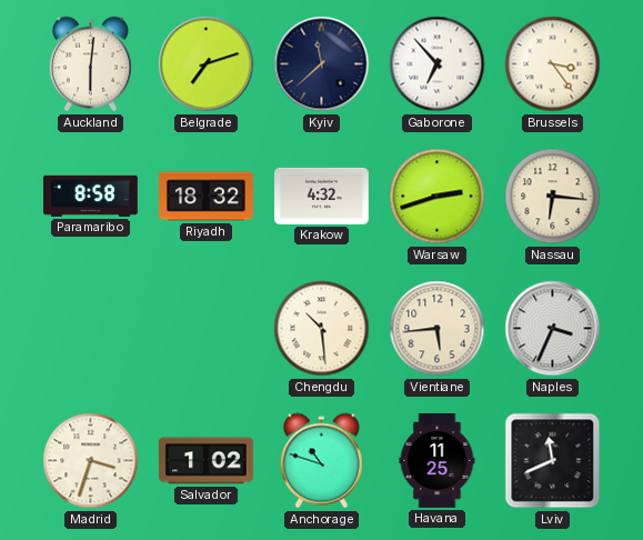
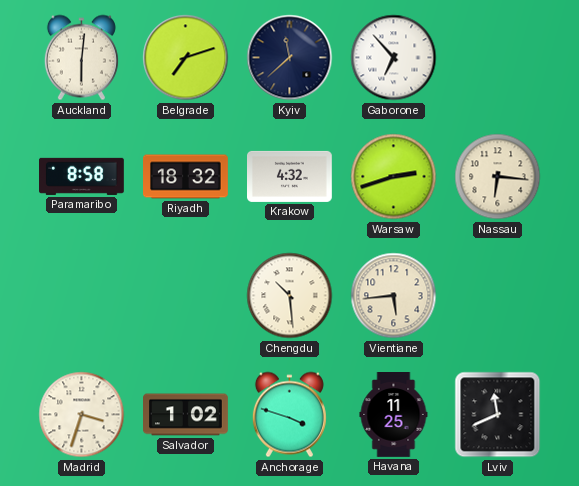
Brussels: 3:24 -> none (553, 64)
Naples: 3:34 -> none (553, 329)
Anchorage: 10:48 -> 3:48 (289, 415)
